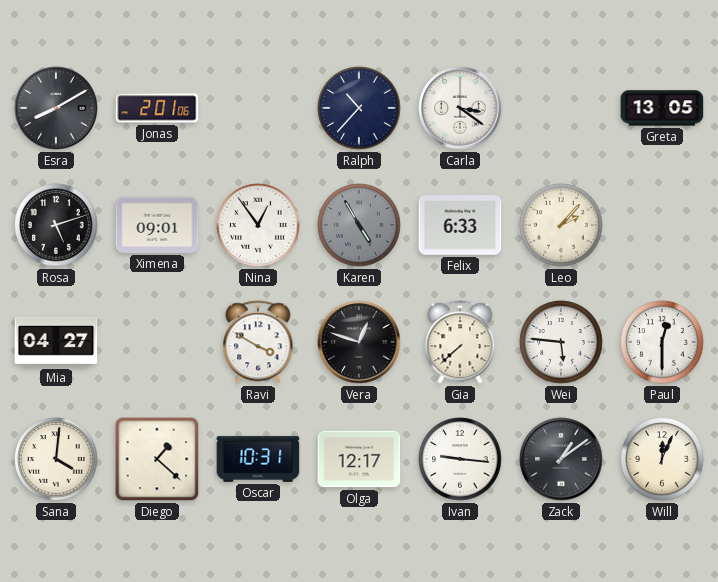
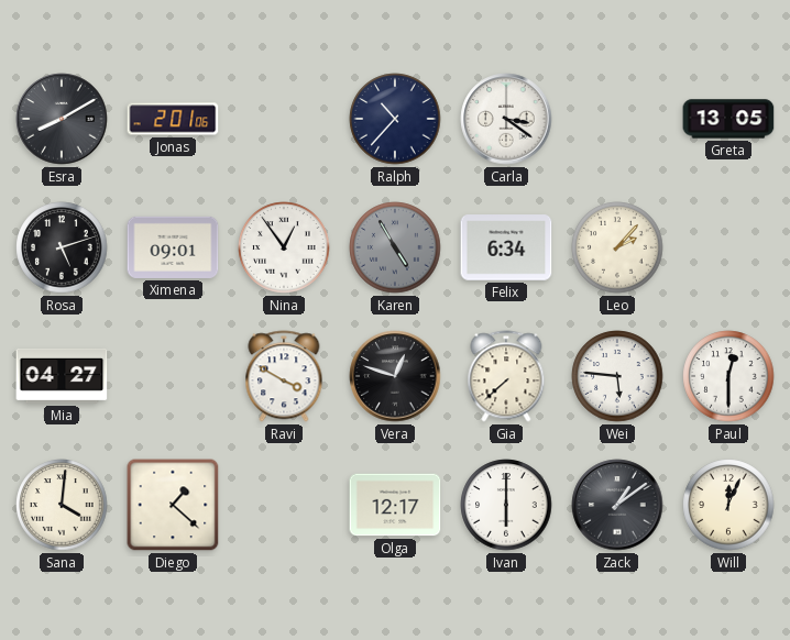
Felix: 6:33 -> 6:34 (506, 247)
Oscar: 10:31 -> none (258, 459)
Ivan: 9:16 -> 6:00 (506, 505)
